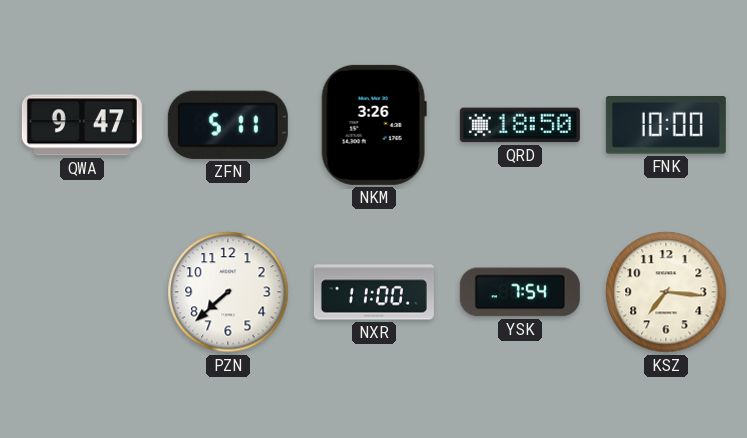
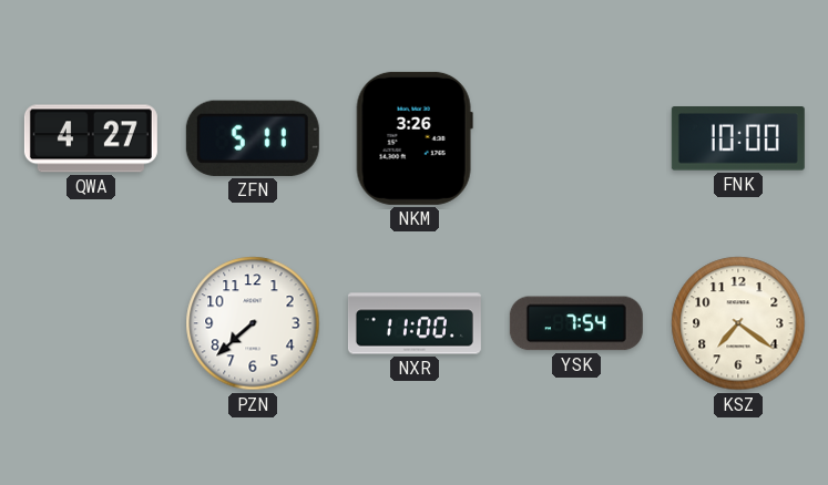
QWA: 9:47 -> 4:27 (91, 138)
QRD: 18:50 -> none (520, 125)
KSZ: 7:16 -> 7:21 (738, 323)
